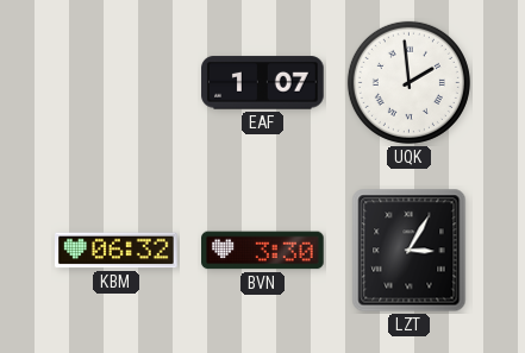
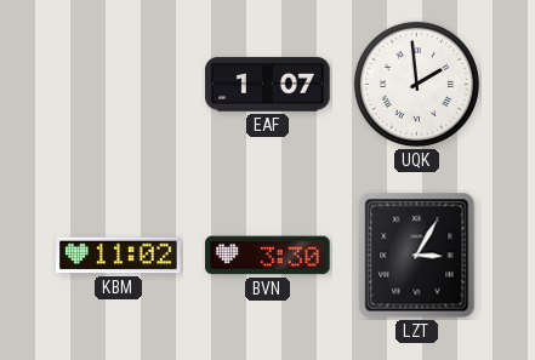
KBM: 06:32 -> 11:02 (119, 256)
